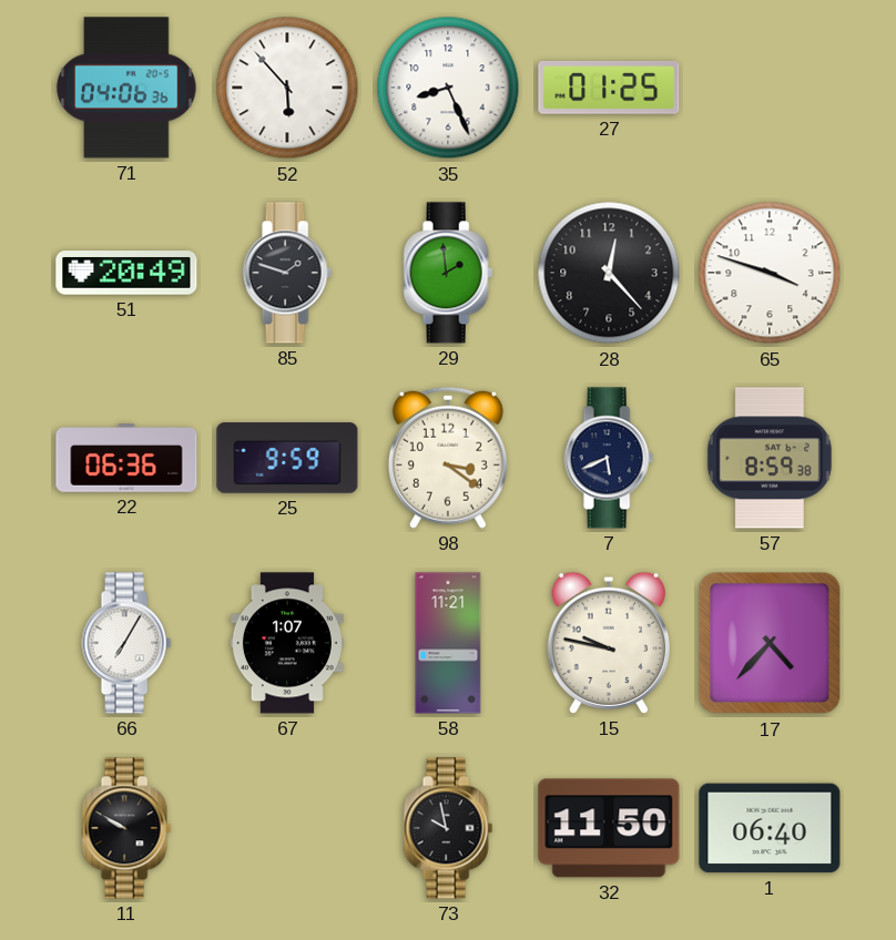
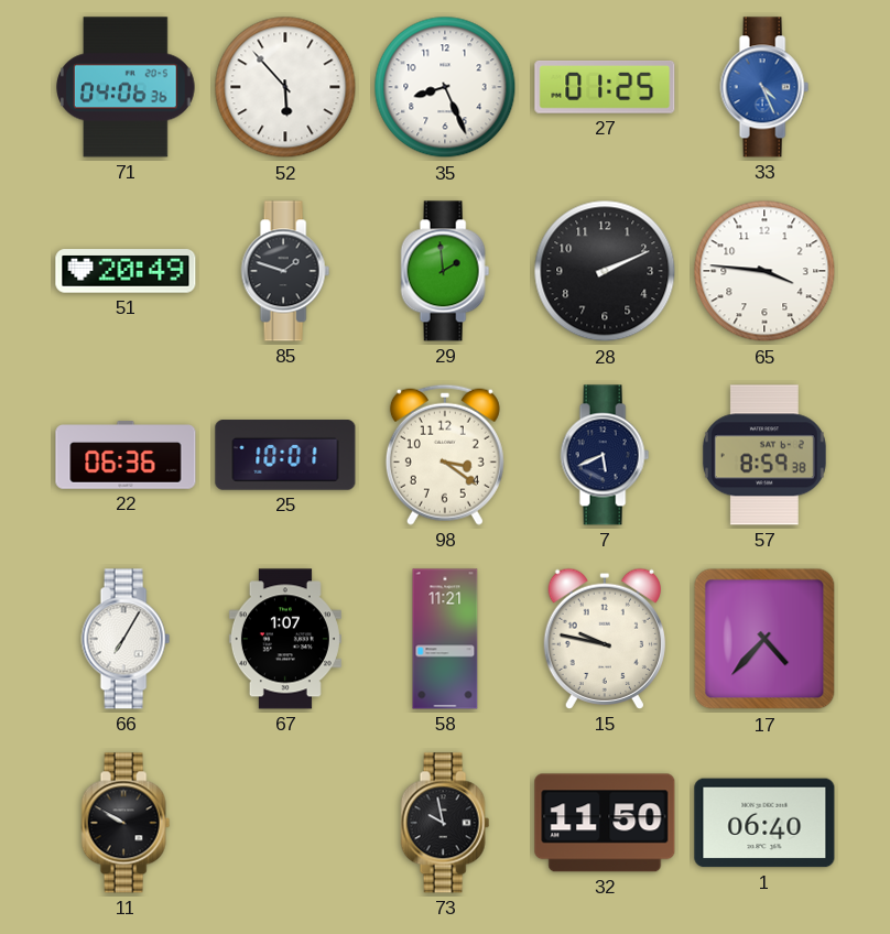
33: none -> 4:26 (764, 87)
28: 12:23 -> 2:11 (605, 271)
65: 3:48 -> 3:46 (764, 271)
25: 9:59 -> 10:01 (285, 455)
